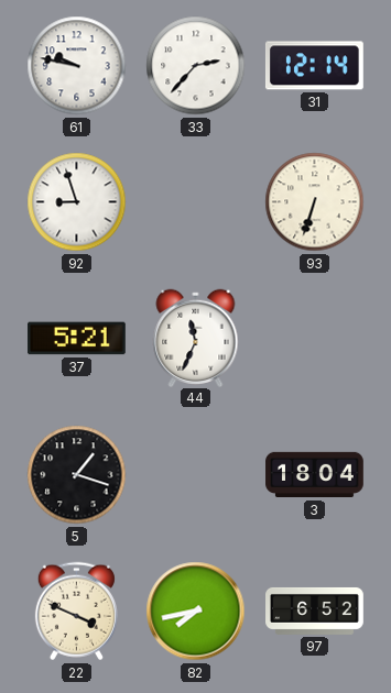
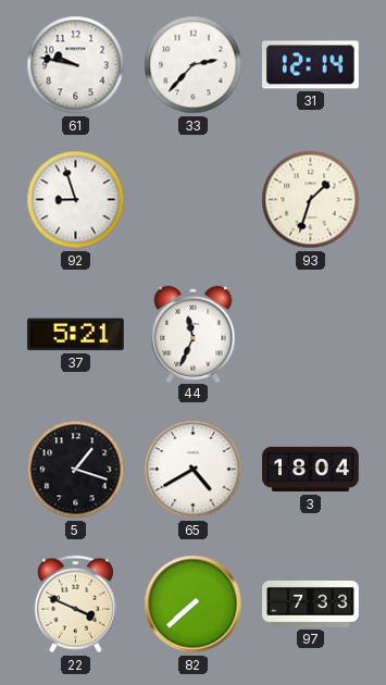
93: 6:33 -> 1:33 (311, 200)
65: none -> 4:40 (194, 470)
82: 7:43 -> 7:38 (194, 605)
97: 6:52 -> 7:33 (311, 603)
